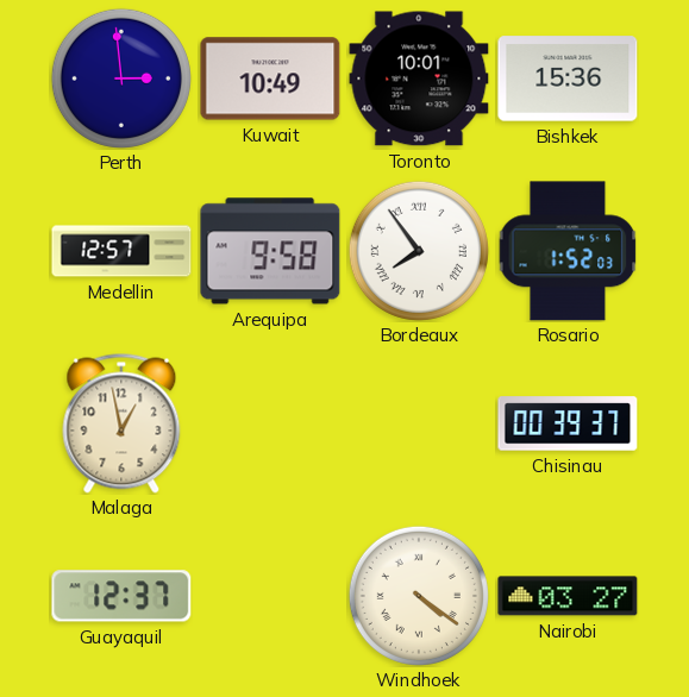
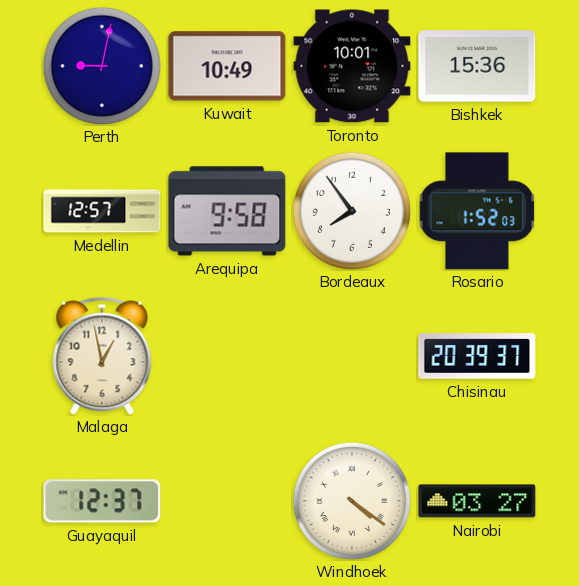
Perth: 2:59 -> 9:02 (102, 66)
Bordeaux numerals: Roman -> Arabic (352, 211)
Chisinau: 00:39 -> 20:39 (477, 356)
